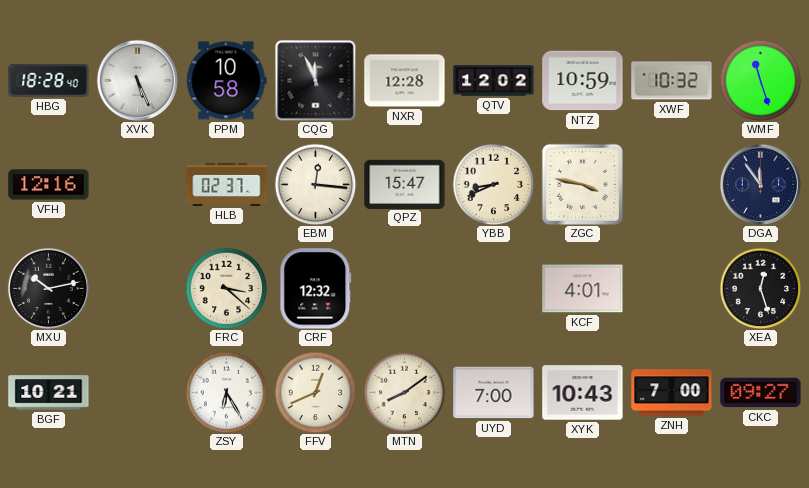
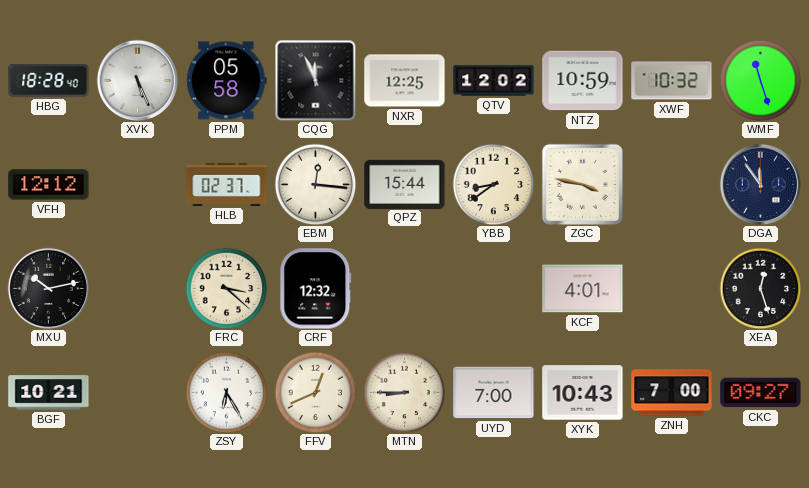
PPM: 10:58 -> 05:58 (227, 81)
NXR: 12:28 -> 12:25 (405, 81)
VFH: 12:16 -> 12:12 (49, 185)
QPZ: 15:47 -> 15:44 (405, 184)
YBB: 8:41 -> 8:39 (493, 184)
MTN: 8:09 -> 8:45 (404, 392)
